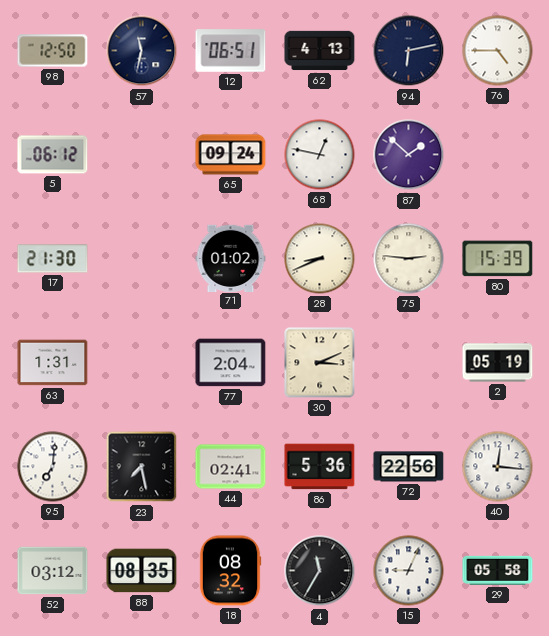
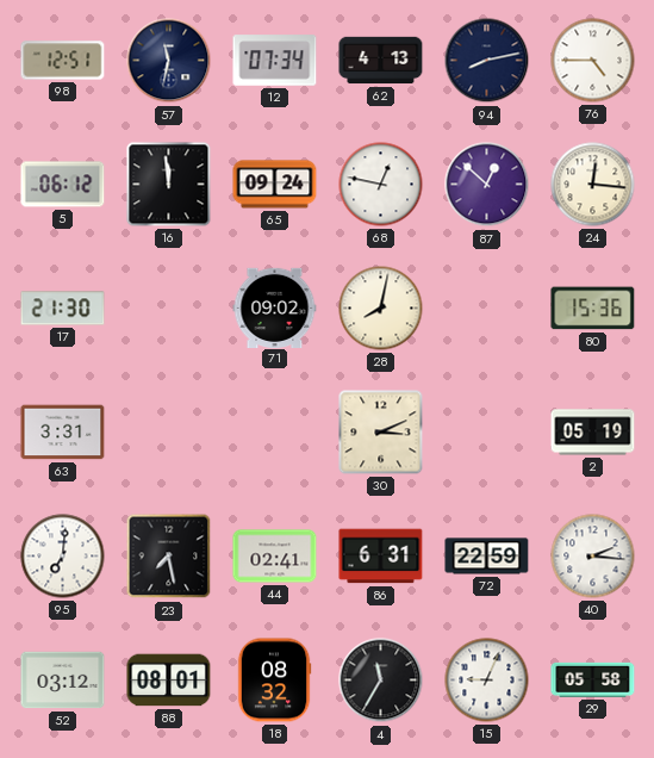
98: 12:50 -> 12:51 (63, 61)
12: 06:51 -> 07:34 (275, 61)
94: 6:13 -> 8:13 (487, 61)
16: none -> 11:59 (169, 185)
87: 1:52 -> 12:52 (487, 185)
24: none -> 12:16 (593, 185)
71: 01:02 -> 09:02 (275, 307)
28: 8:41 -> 8:02 (381, 309)
75: 2:46 -> none (409, 259)
80: 15:39 -> 15:36 (593, 309)
63: 1:31 -> 3:31 (63, 433)
77: 2:04 -> none (231, 363)
86: 5:36 -> 6:31 (381, 557)
72: 22:56 -> 22:59 (487, 557)
40: 12:16 -> 2:16 (593, 557)
88: 08:35 -> 08:01 (169, 681)
